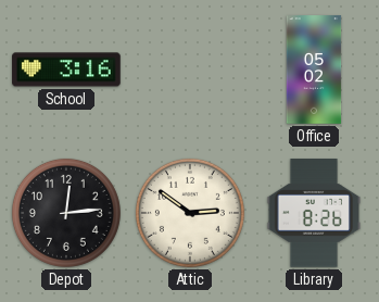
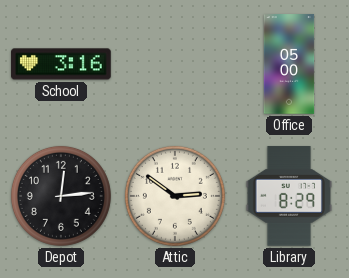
Office: 05:02 -> 05:00 (289, 64)
Library: 8:26 -> 8:29 (288, 196)
